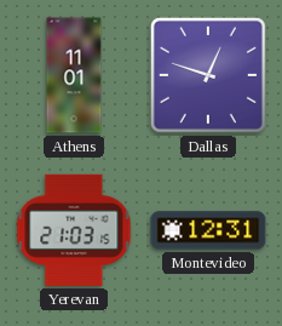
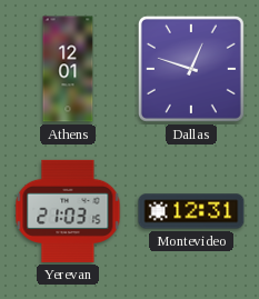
Athens: 11:01 -> 12:01 (68, 69)
